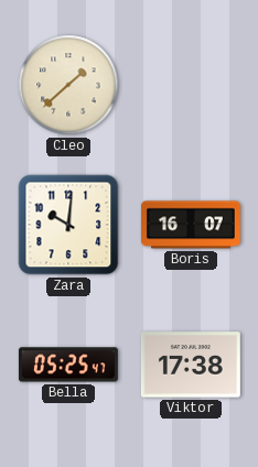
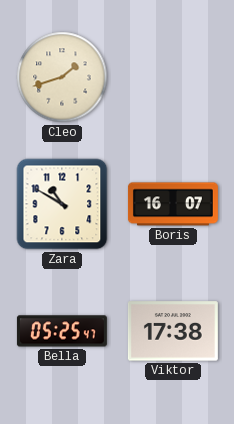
Cleo: 1:38 -> 1:42 (62, 77)
Zara: 10:01 -> 10:50 (62, 204)
